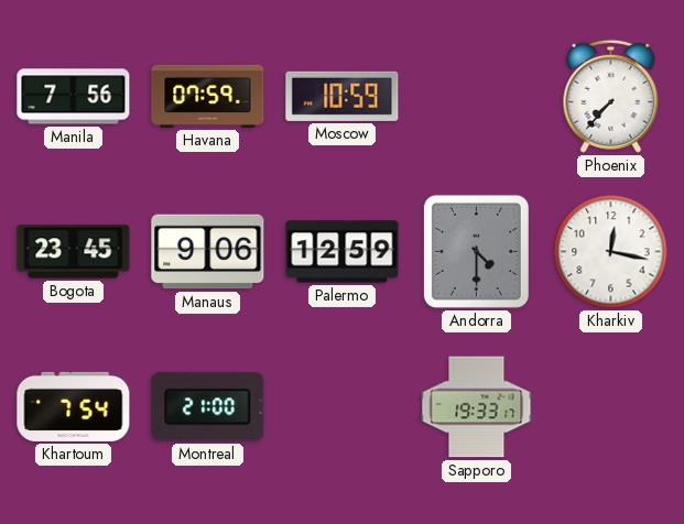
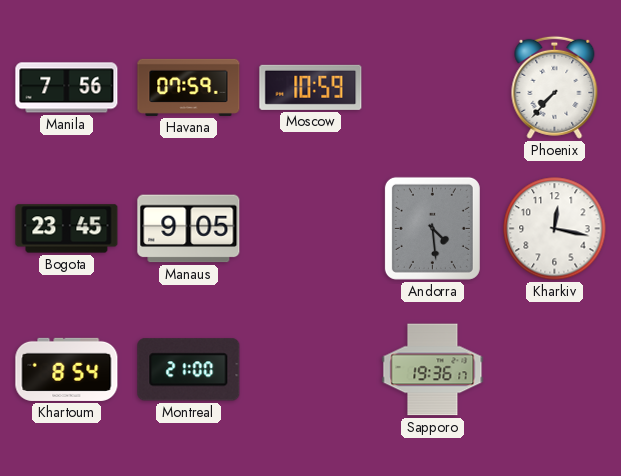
Manaus: 9:06 -> 9:05 (189, 229)
Palermo: 12:59 -> none (343, 252)
Andorra: 4:30 -> 4:29 (432, 228)
Khartoum: 7:54 -> 8:54 (67, 369)
Sapporo: 19:33 -> 19:36 (433, 370)
